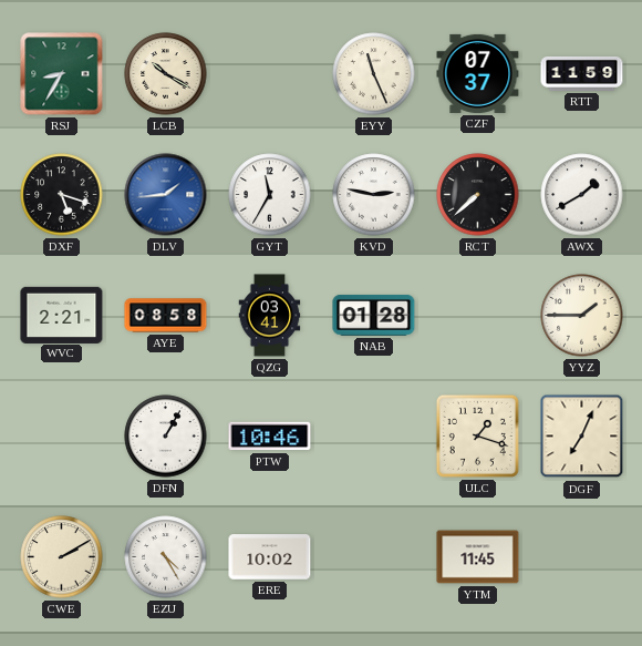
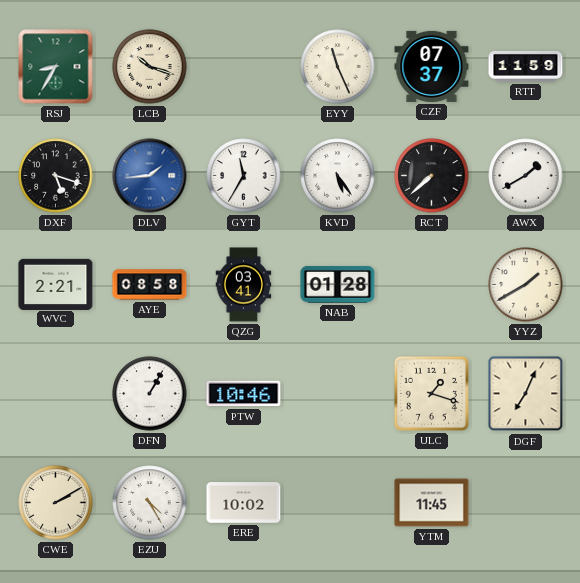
LCB: 10:20 -> 10:18 (150, 67)
KVD: 2:47 -> 5:24 (338, 176)
YYZ: 1:45 -> 1:40 (526, 285)
